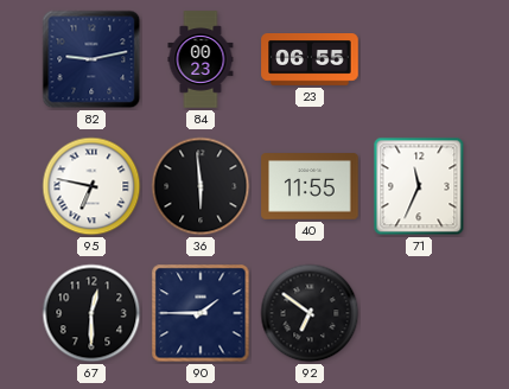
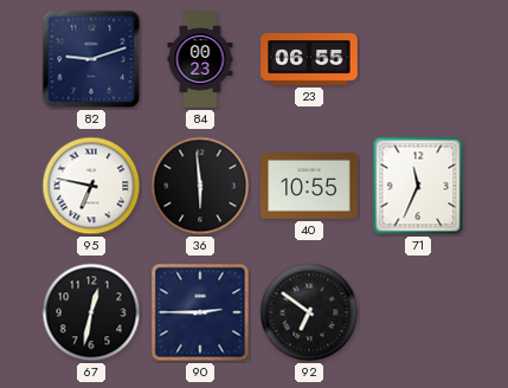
82: 9:13 -> 9:12 (91, 59)
40: 11:55 -> 10:55 (309, 186)
67: 12:30 -> 12:32 (91, 312)
90: 1:45 -> 2:45 (200, 312)
